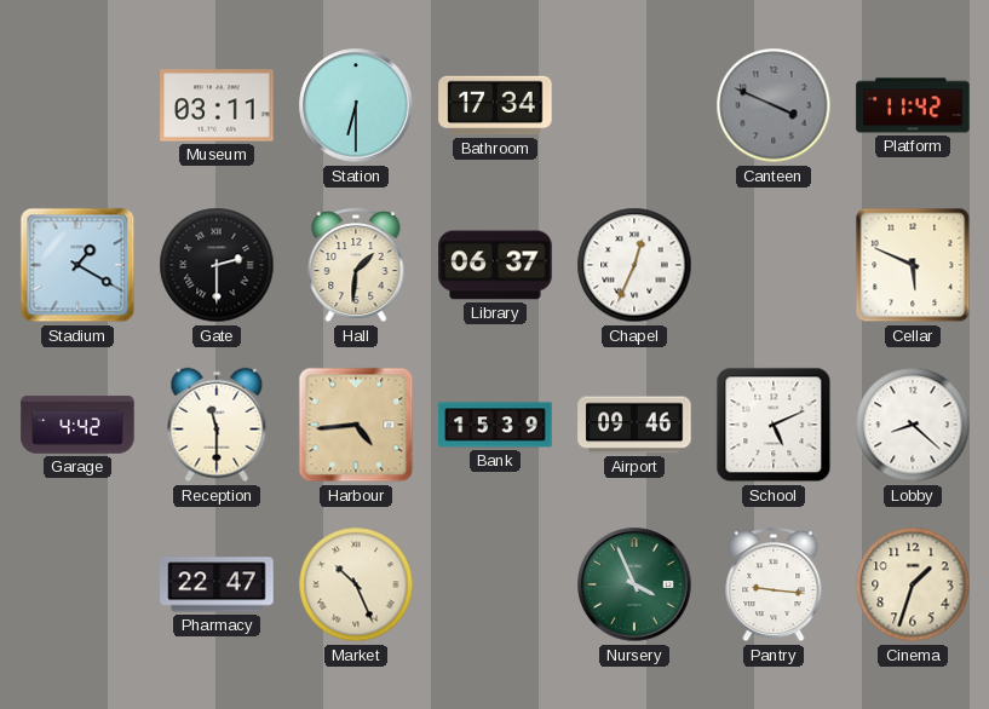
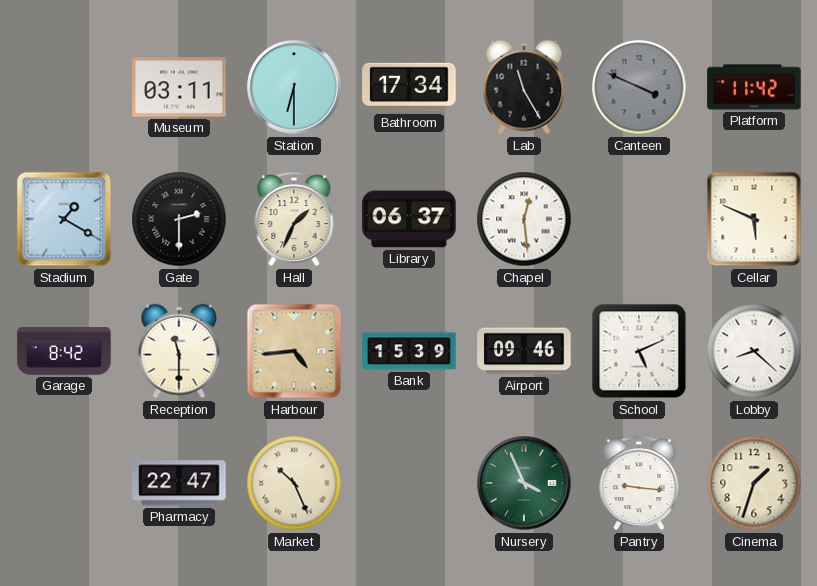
Lab: none -> 11:25 (524, 87)
Hall: 1:31 -> 1:34 (294, 219)
Chapel: 12:34 -> 12:29 (524, 219)
Garage: 4:42 -> 8:42 (64, 351)
